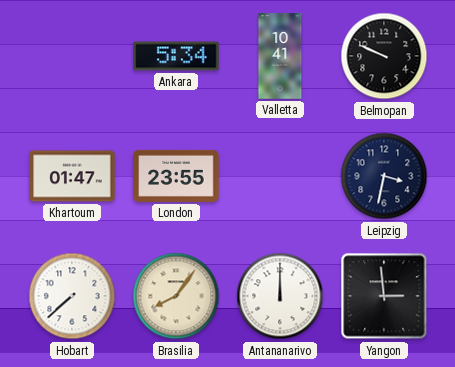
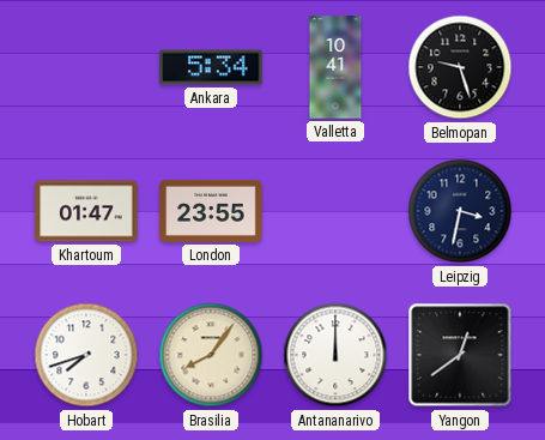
Belmopan: 9:49 -> 9:27 (460, 67)
Hobart: 7:38 -> 7:42 (86, 355)
Yangon: 2:59 -> 12:39 (460, 355)
